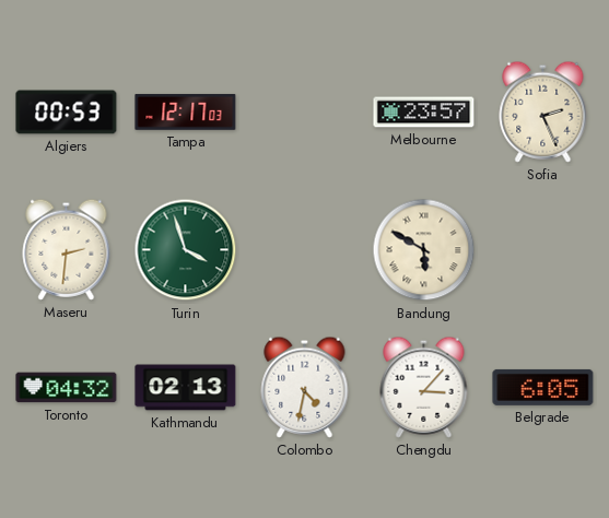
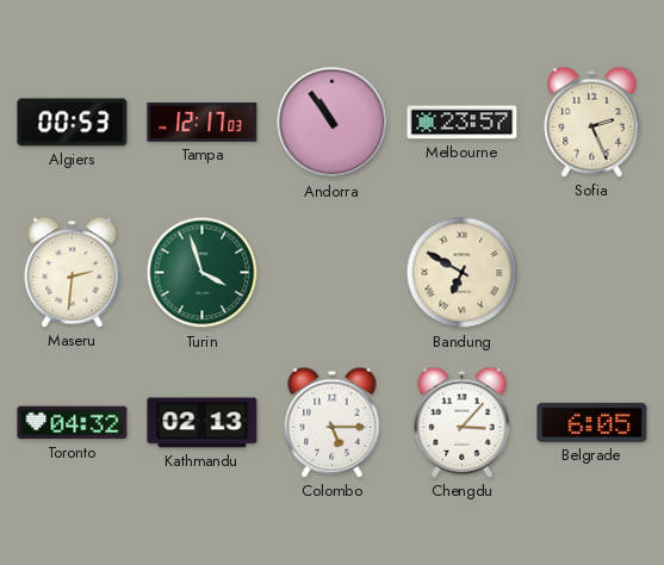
Andorra: none -> 10:54 (333, 123)
Bandung: 5:50 -> 6:50 (463, 273)
Colombo: 4:32 -> 5:15 (333, 422)
